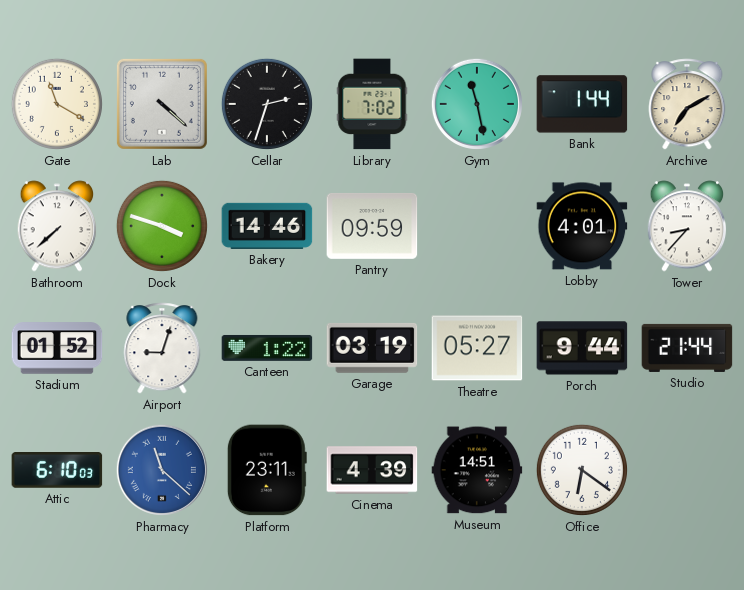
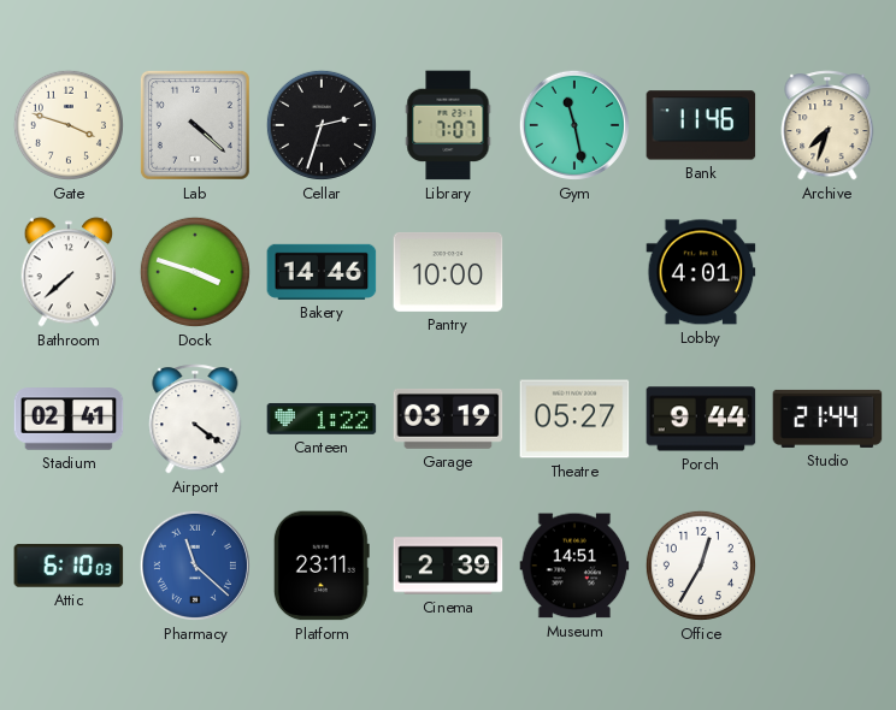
Gate: 11:20 -> 3:48 (69, 125)
Library: 7:02 -> 7:07 (448, 125)
Bank: 1:44 -> 11:46 (701, 125)
Archive: 7:10 -> 7:33 (827, 125)
Pantry: 09:59 -> 10:00 (448, 272)
Tower: 8:37 -> none (687, 226)
Stadium: 01:52 -> 02:41 (69, 419)
Airport: 9:03 -> 4:21 (195, 419)
Cinema: 4:39 -> 2:39 (448, 566)
Office: 6:21 -> 12:35 (701, 566)
